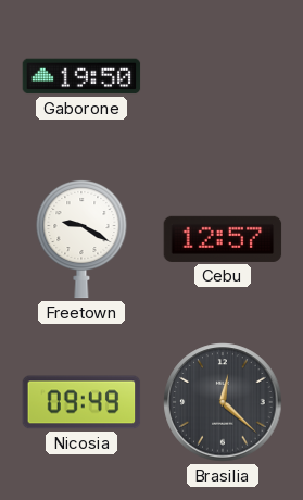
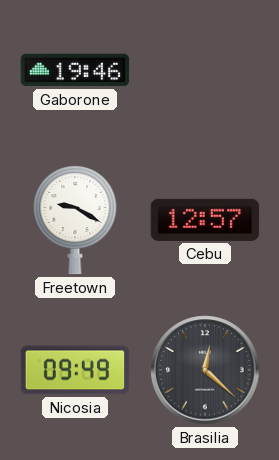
Gaborone: 19:50 -> 19:46 (75, 70)
